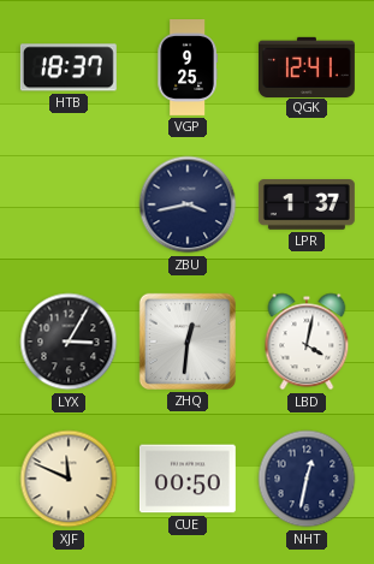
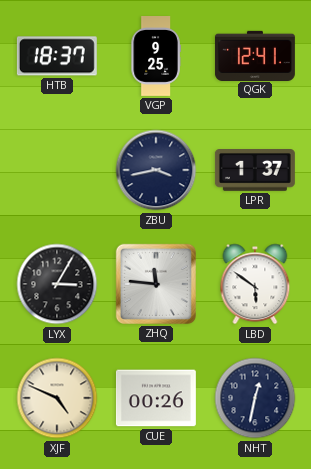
ZHQ: 12:31 -> 11:46 (156, 284)
LBD: 4:02 -> 5:51 (255, 284)
XJF: 11:49 -> 4:49 (57, 398)
CUE: 00:50 -> 00:26 (156, 398)
